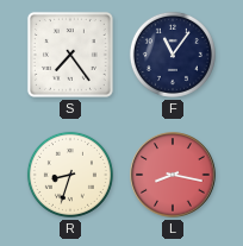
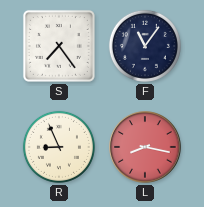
R: 8:33 -> 8:56 (59, 147)
